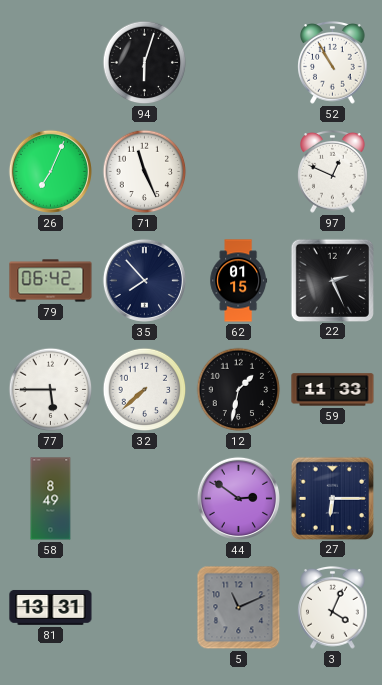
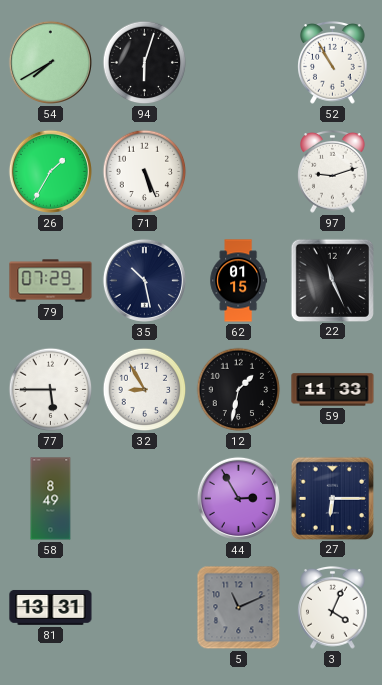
54: none -> 7:40 (50, 62)
26: 7:04 -> 1:35 (50, 171)
71: 11:26 -> 5:26 (145, 172)
97: 12:49 -> 9:12 (333, 172)
79: 06:42 -> 07:29 (51, 281)
35: 7:53 -> 10:28 (144, 280)
22: 2:26 -> 11:26 (332, 280)
32: 7:38 -> 8:55 (145, 390)
44: 2:51 -> 2:55 (238, 498)
